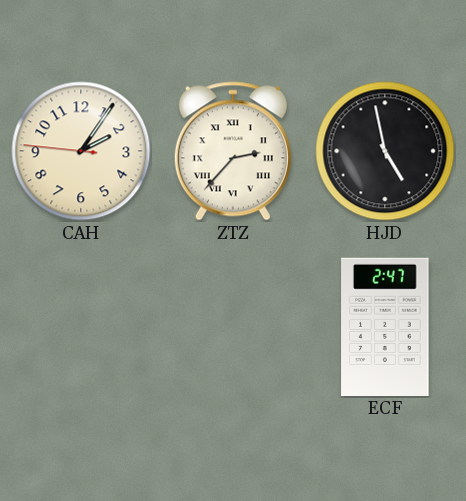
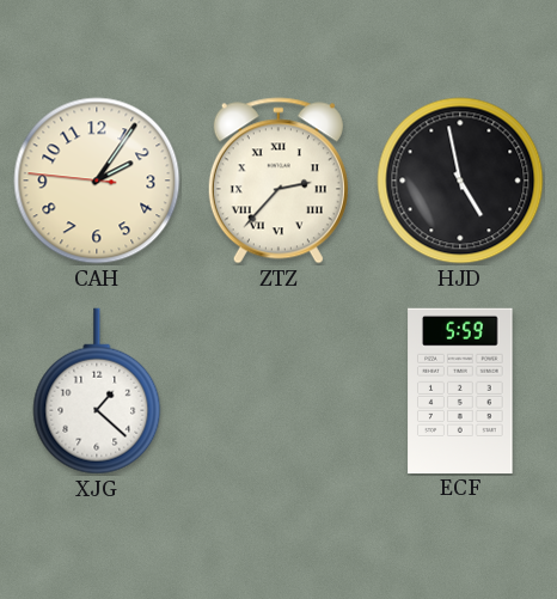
XJG: none -> 1:22 (97, 391)
ECF: 2:47 -> 5:59 (460, 390)
